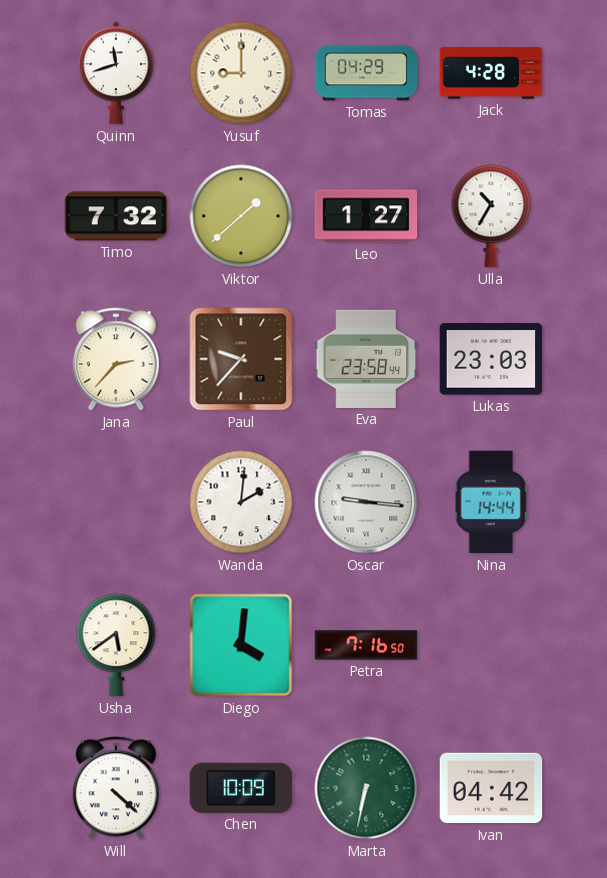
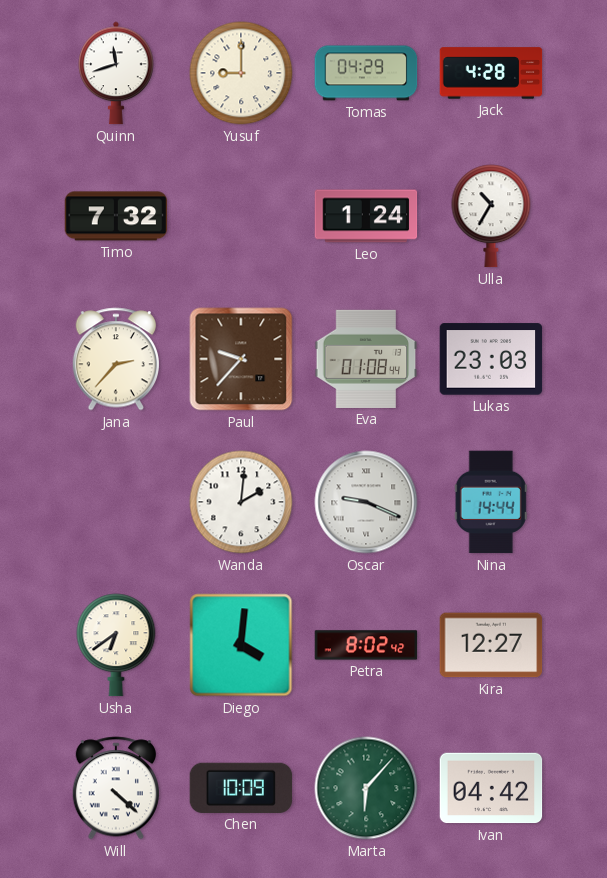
Viktor: 1:38 -> none (241, 216)
Leo: 1:27 -> 1:24 (366, 216)
Eva: 23:58 -> 01:08 (366, 359)
Oscar: 9:16 -> 9:19 (366, 502)
Usha: 5:39 -> 6:39 (116, 645)
Petra: 7:16 -> 8:02 (366, 645)
Kira: none -> 12:27 (491, 645)
Marta: 6:32 -> 6:07 (366, 788)
